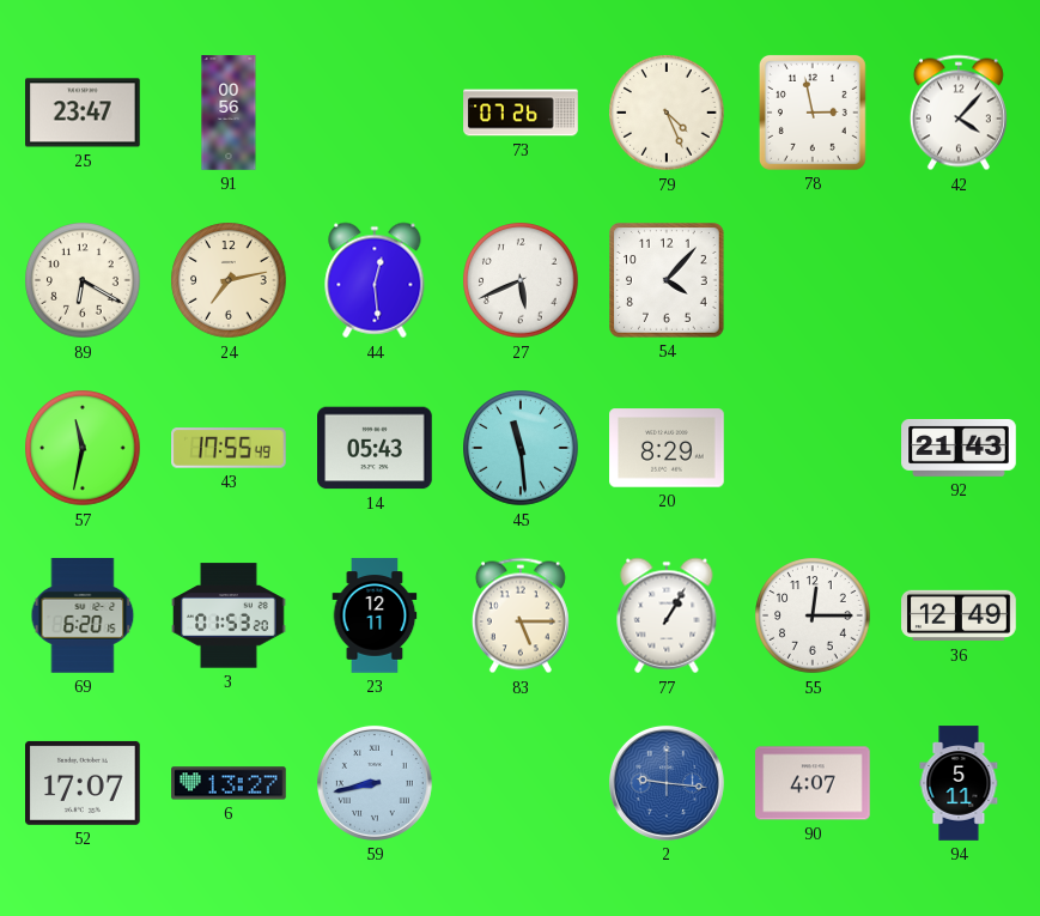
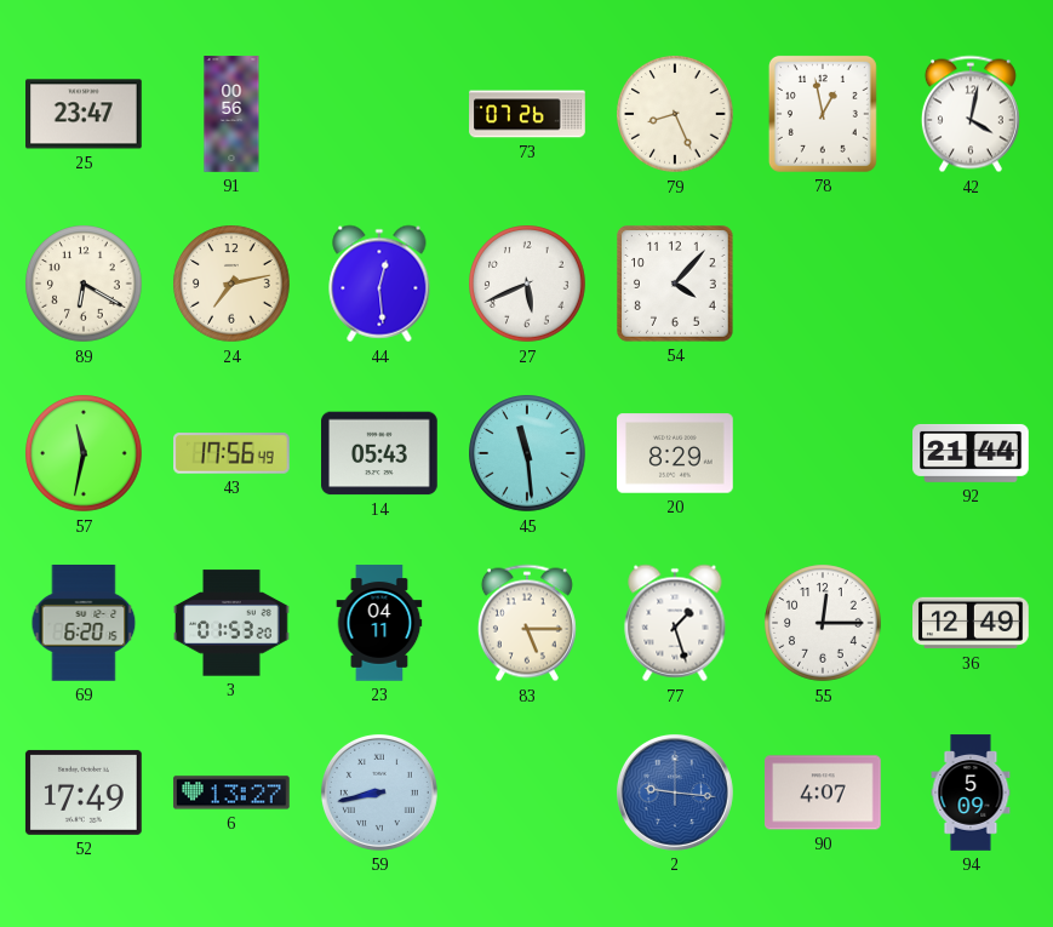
79: 4:26 -> 8:26 (675, 114)
78: 2:58 -> 12:58 (823, 114)
42: 4:07 -> 4:02 (971, 114)
43: 17:55 -> 17:56 (231, 453)
92: 21:43 -> 21:44 (971, 453)
23: 12:11 -> 04:11 (379, 623)
77: 1:05 -> 1:27 (675, 623)
52: 17:07 -> 17:49 (85, 792)
94: 5:11 -> 5:09 (971, 792)
